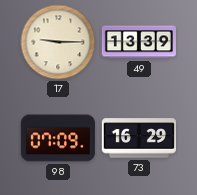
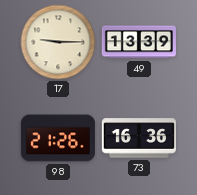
98: 07:09 -> 21:26 (58, 138)
73: 16:29 -> 16:36 (138, 138)
